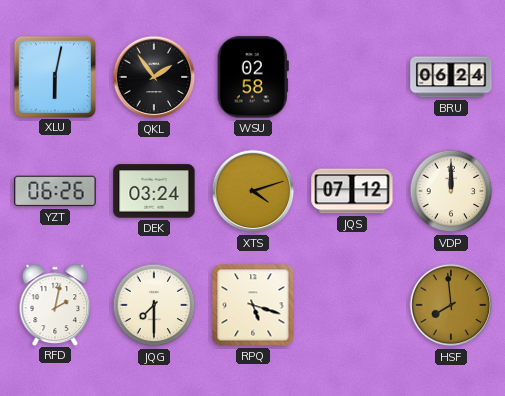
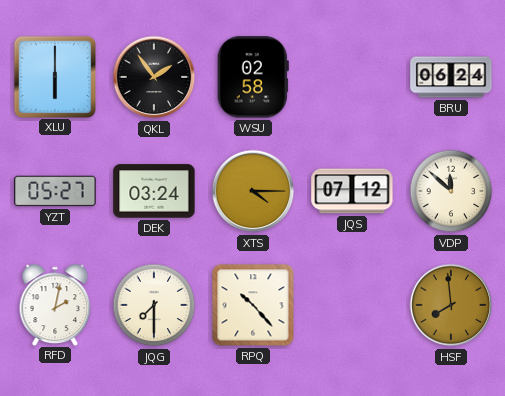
XLU: 6:02 -> 6:00 (54, 76)
YZT: 06:26 -> 05:27 (55, 191)
XTS: 4:12 -> 4:15 (253, 191)
VDP: 12:00 -> 11:52 (451, 191)
RPQ: 5:18 -> 10:23 (253, 305)
